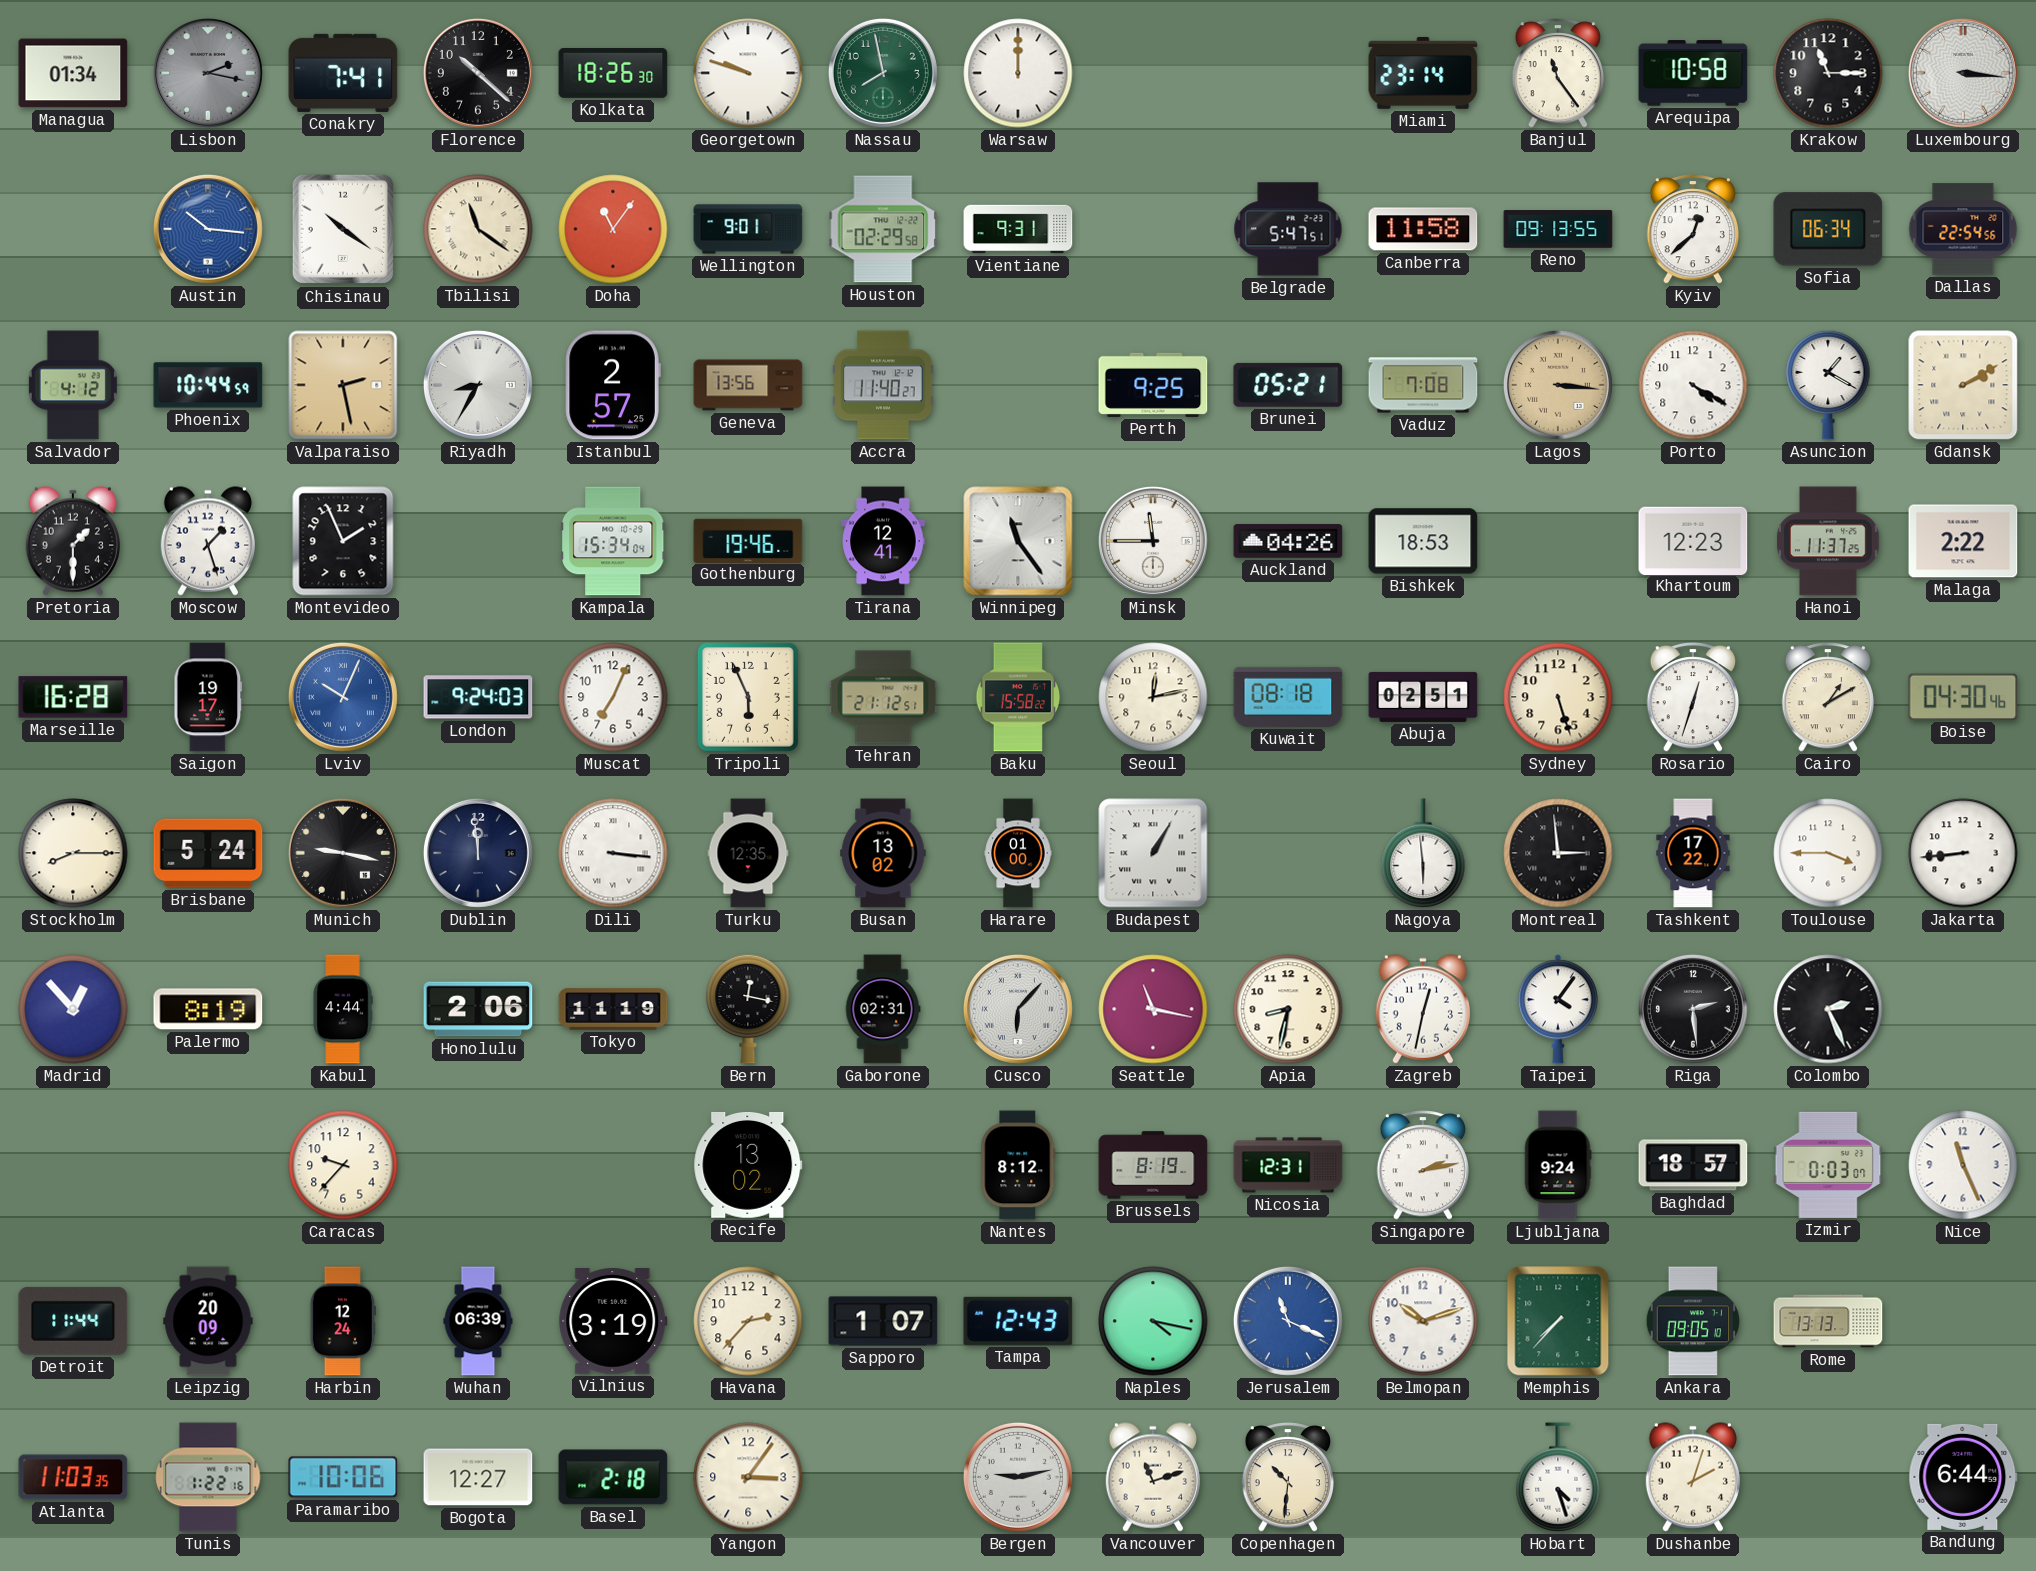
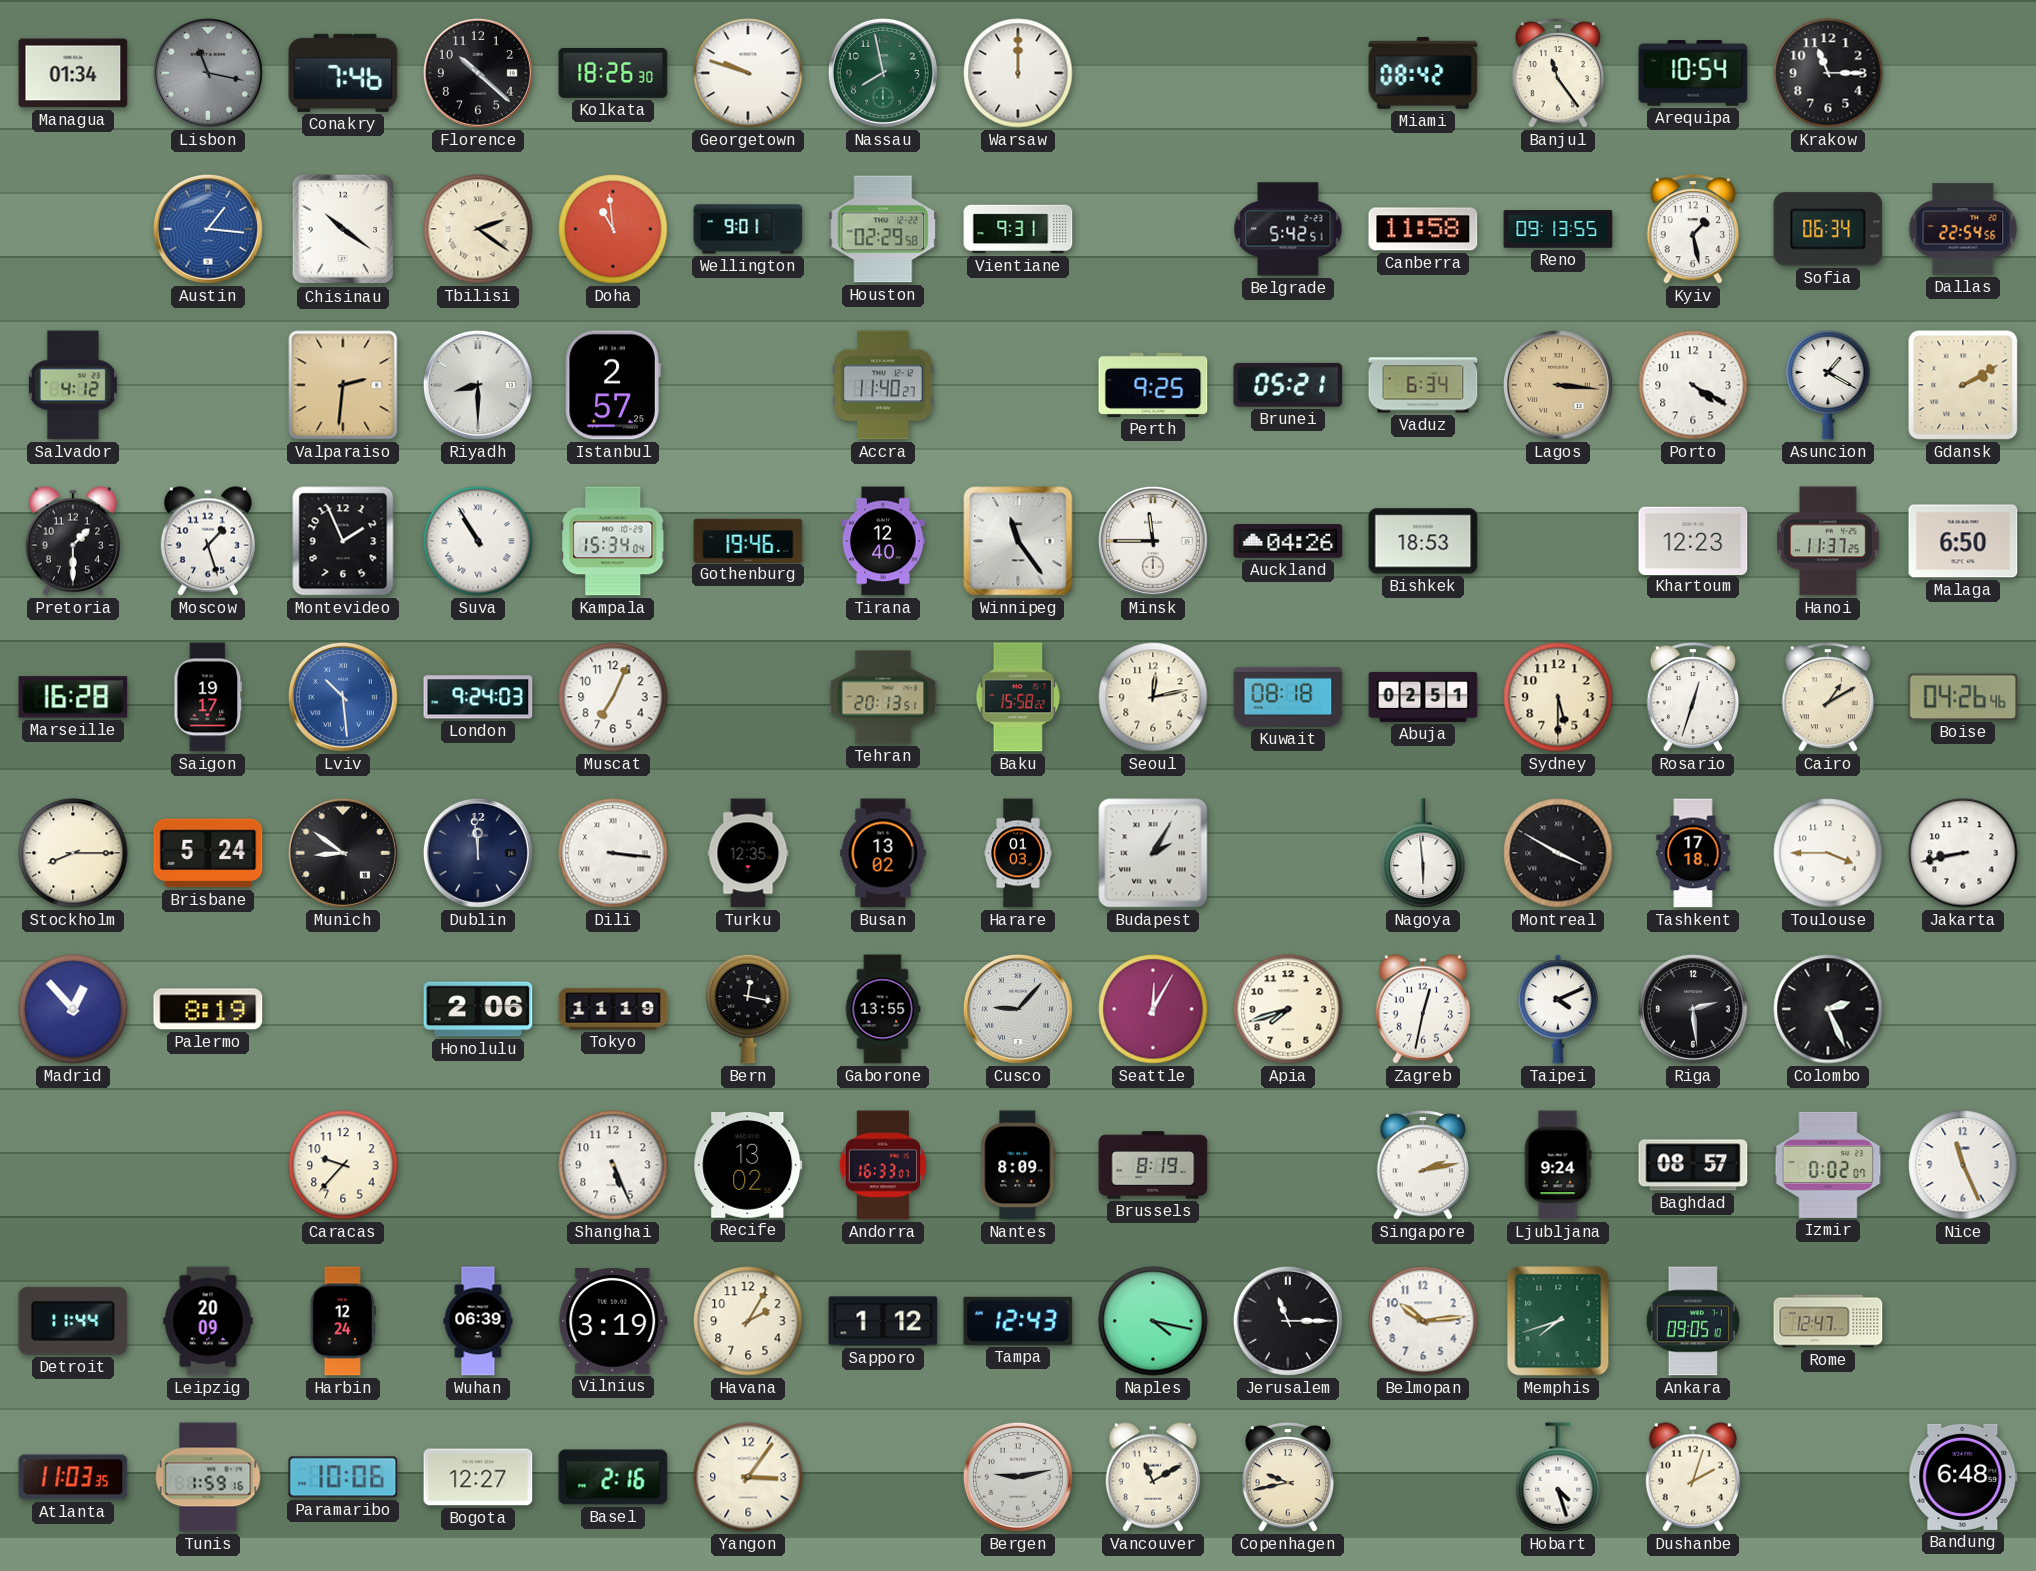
Lisbon: 2:17 -> 11:17 (208, 73)
Conakry: 7:41 -> 7:46 (343, 73)
Miami: 23:14 -> 08:42 (1423, 73)
Arequipa: 10:58 -> 10:54 (1693, 73)
Luxembourg: 3:16 -> none (1963, 73)
Austin: 10:16 -> 1:16 (208, 229)
Tbilisi: 11:21 -> 2:21 (478, 229)
Doha: 11:06 -> 10:59 (613, 229)
Belgrade: 5:47 -> 5:42 (1288, 229)
Kyiv: 12:38 -> 1:28 (1692, 230)
Phoenix: 10:44 -> none (208, 385)
Valparaiso: 2:28 -> 2:31 (343, 385)
Riyadh: 8:35 -> 8:30 (478, 385)
Geneva: 13:56 -> none (748, 385)
Vaduz: 7:08 -> 6:34 (1423, 385)
Suva: none -> 10:55 (478, 541)
Tirana: 12:41 -> 12:40 (883, 541)
Malaga: 2:22 -> 6:50 (1963, 541)
Lviv: 10:04 -> 10:29 (343, 697)
Tripoli: 5:56 -> none (748, 697)
Tehran: 21:12 -> 20:13 (883, 697)
Sydney: 5:27 -> 5:30 (1558, 697)
Boise: 04:30 -> 04:26 (1963, 697)
Munich: 9:17 -> 8:51 (343, 853)
Harare: 01:00 -> 01:03 (1018, 853)
Budapest: 1:05 -> 2:05 (1153, 853)
Montreal: 2:59 -> 3:50 (1558, 853)
Tashkent: 17:22 -> 17:18 (1693, 853)
Jakarta: 8:44 -> 8:43 (1963, 853)
Kabul: 4:44 -> none (343, 1009)
Gaborone: 02:31 -> 13:55 (883, 1009)
Cusco: 6:07 -> 9:07 (1018, 1009)
Seattle: 11:17 -> 12:05 (1153, 1009)
Apia: 8:32 -> 7:42 (1288, 1009)
Taipei: 4:06 -> 4:11 (1558, 1009)
Shanghai: none -> 5:26 (613, 1165)
Andorra: none -> 16:33 (883, 1165)
Nantes: 8:12 -> 8:09 (1018, 1165)
Nicosia: 12:31 -> none (1288, 1165)
Baghdad: 18:57 -> 08:57 (1693, 1165)
Izmir: 0:03 -> 0:02 (1828, 1165)
Havana: 2:37 -> 2:05 (748, 1321)
Sapporo: 1:07 -> 1:12 (883, 1321)
Jerusalem: 11:19 -> 11:15 (1288, 1321)
Jerusalem dial: blue -> black (1288, 1321)
Belmopan: 10:12 -> 10:14 (1423, 1321)
Memphis: 7:37 -> 7:42 (1558, 1321)
Rome: 13:13 -> 12:47 (1828, 1321)
Tunis: 1:22 -> 1:59 (208, 1477)
Basel: 2:18 -> 2:16 (613, 1477)
Vancouver: 11:12 -> 11:10 (1153, 1477)
Copenhagen: 10:31 -> 9:43 (1287, 1478)
Bandung: 6:44 -> 6:48 (1963, 1477)
